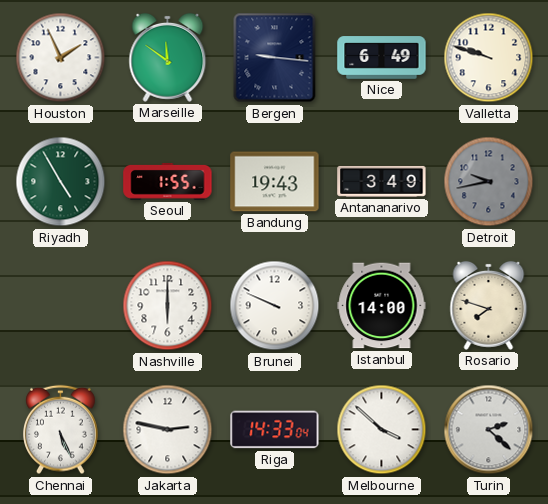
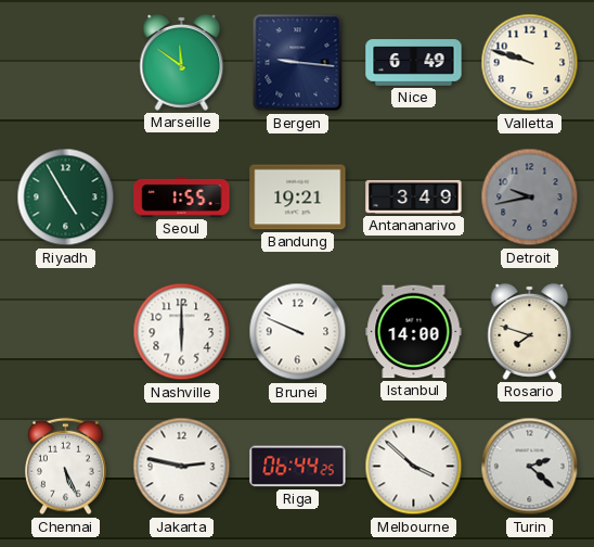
Houston: 1:56 -> none (61, 58)
Bandung: 19:43 -> 19:21 (298, 198)
Riga: 14:33 -> 06:44 (298, 467)
